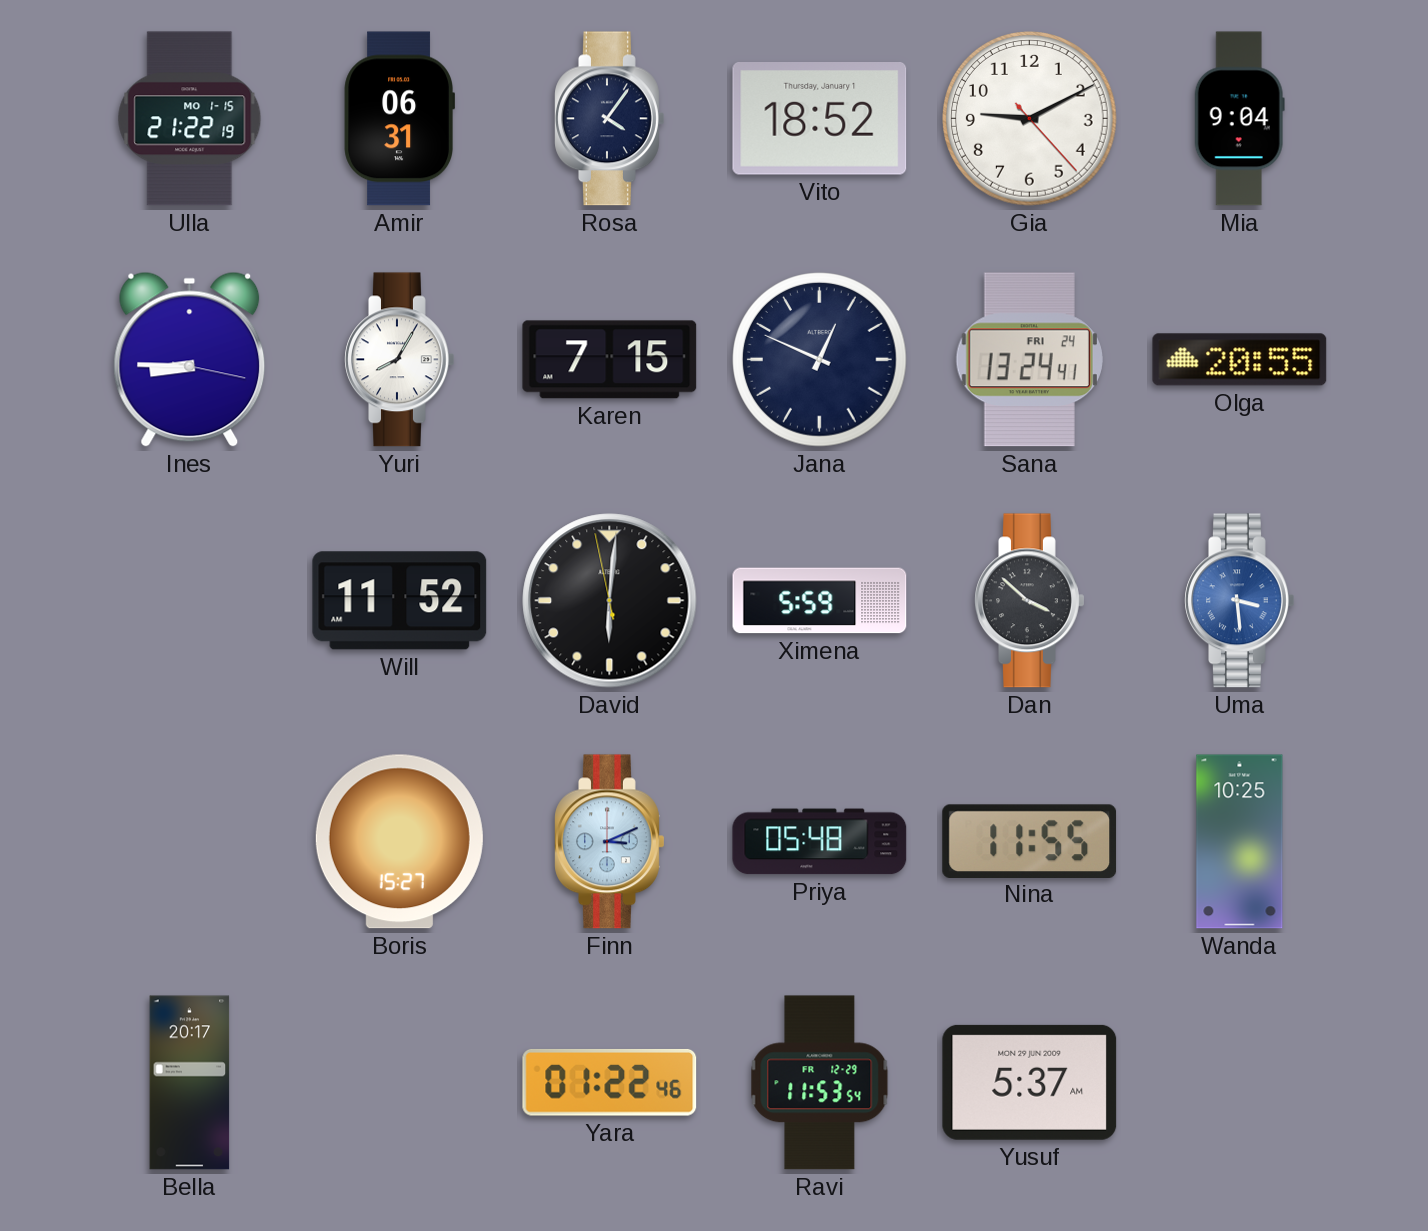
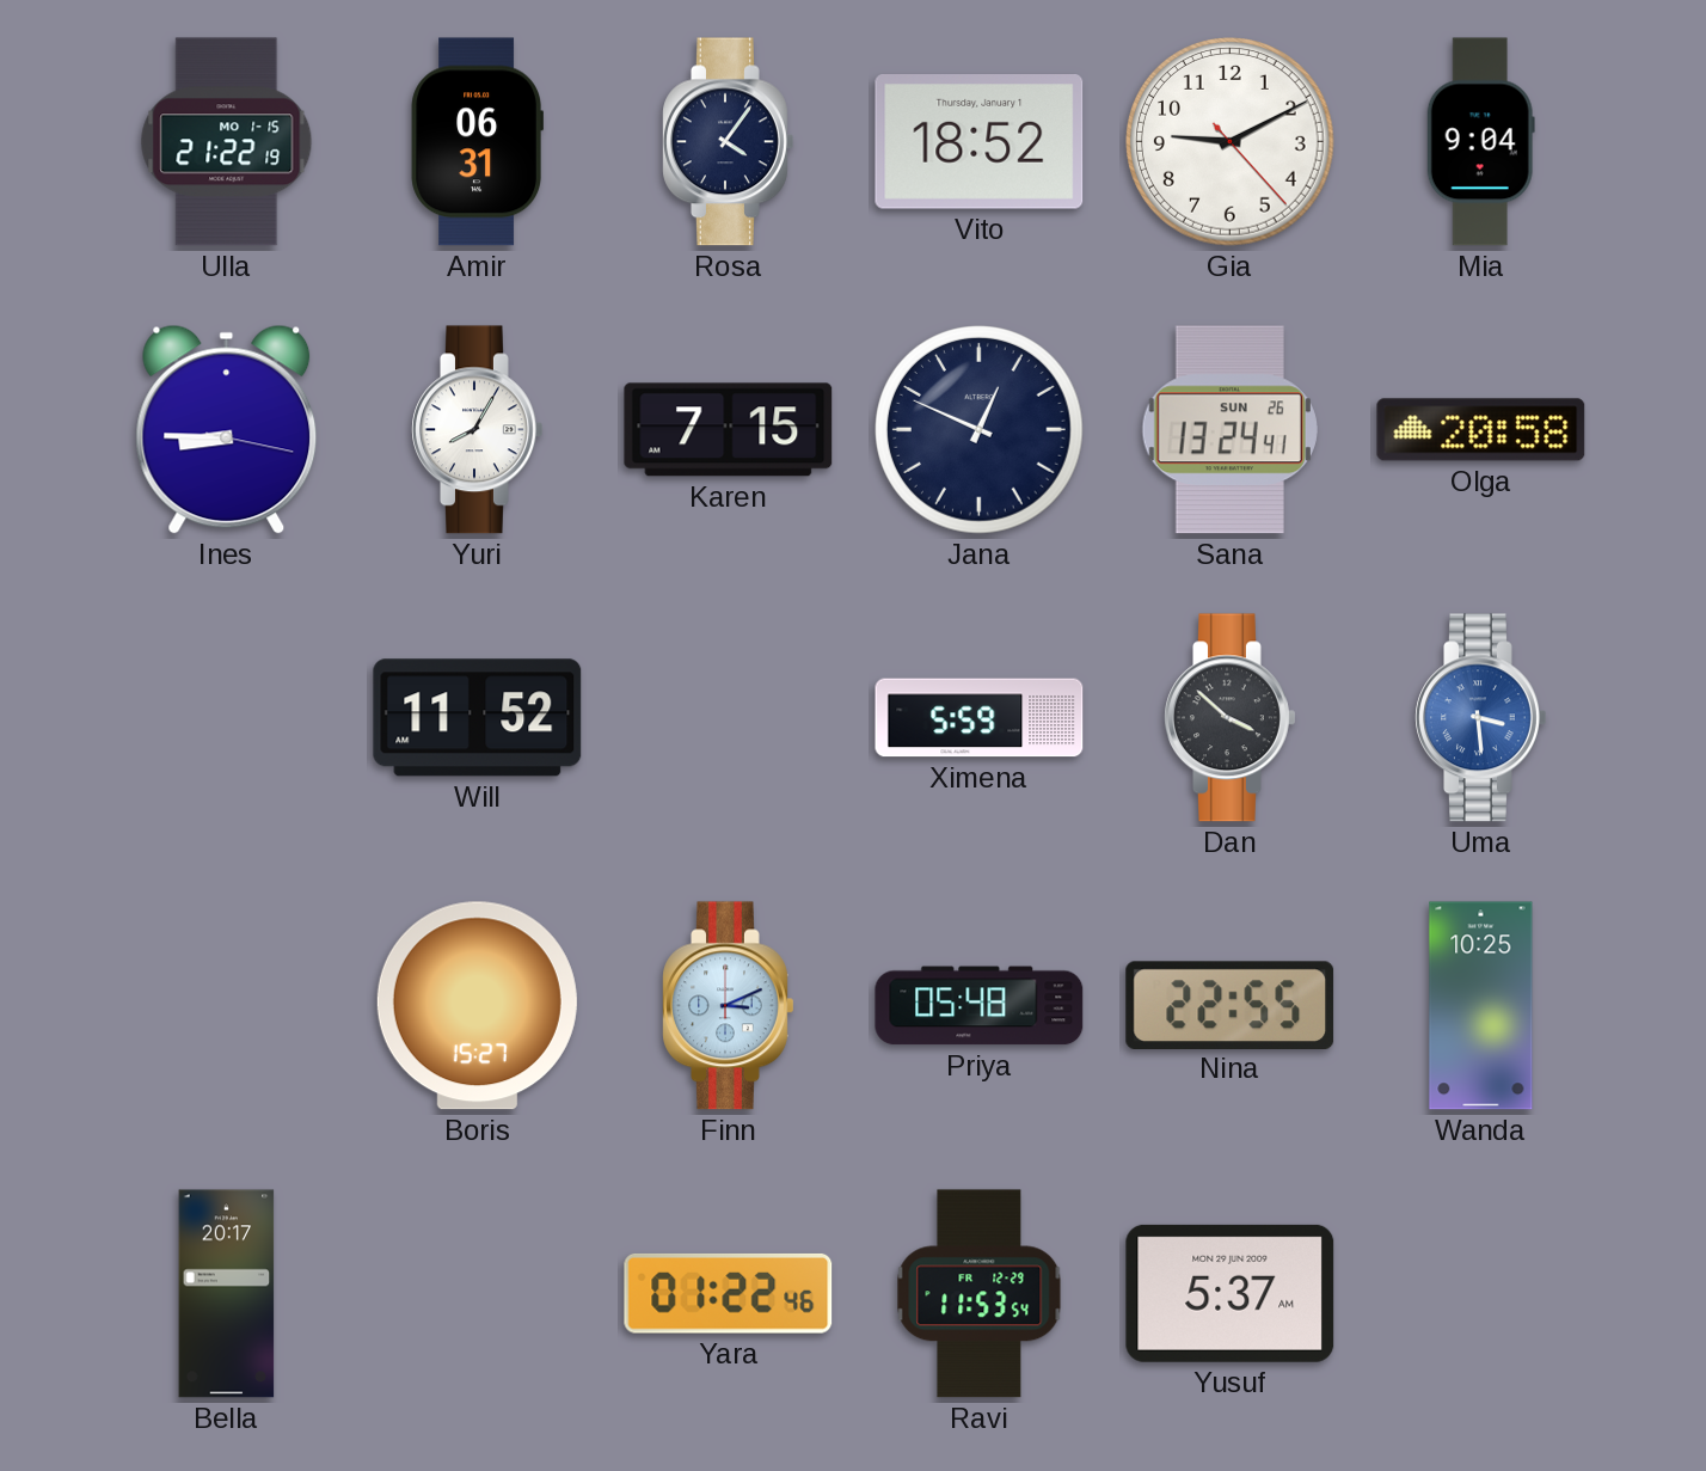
Sana date: FRI 24 -> SUN 26 (1229, 430)
Olga: 20:55 -> 20:58 (1481, 430)
David: 6:00 -> none (610, 601)
Nina: 11:55 -> 22:55 (1231, 1005)
